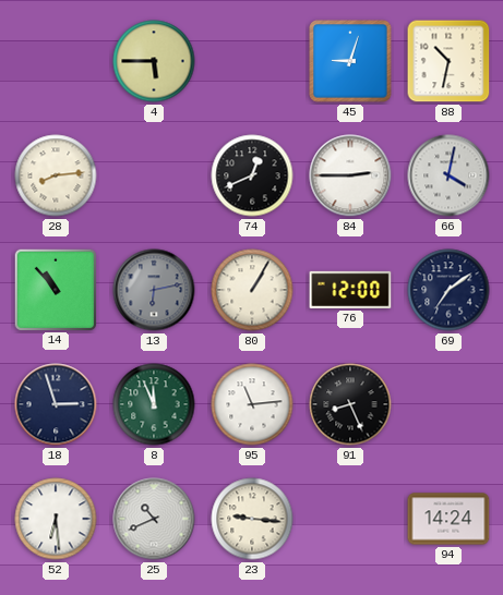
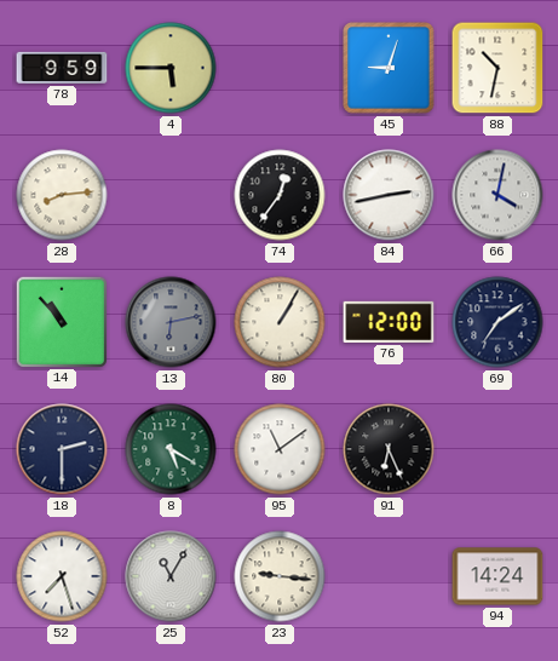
78: none -> 9:59 (62, 68)
74: 12:41 -> 12:36 (280, 195)
84: 2:45 -> 2:43 (389, 195)
18: 2:57 -> 2:30 (62, 449)
8: 11:56 -> 5:20 (171, 449)
95: 11:14 -> 11:09 (280, 449)
91: 8:26 -> 6:26 (389, 449)
52: 6:29 -> 7:27 (62, 576)
25: 10:41 -> 11:05 (171, 576)
